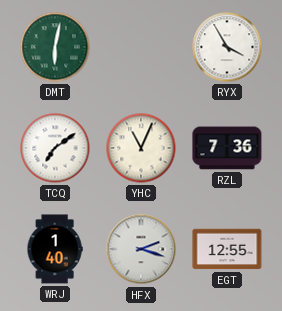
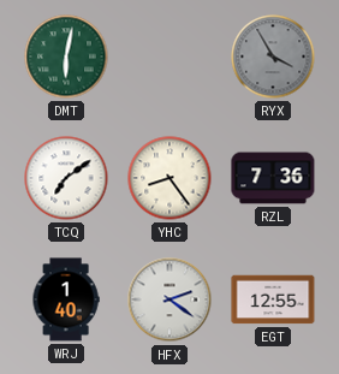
RYX dial: white -> grey (273, 57)
YHC: 11:04 -> 8:24 (169, 178)
HFX: 2:18 -> 2:21 (169, 299)
